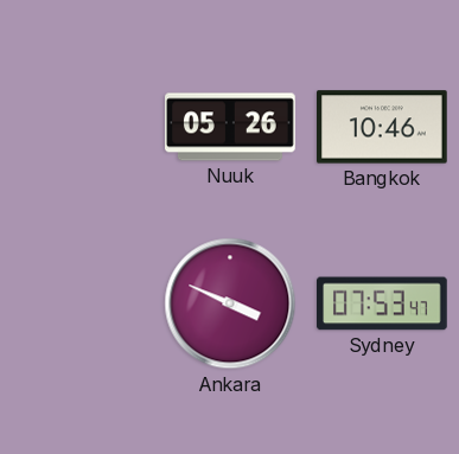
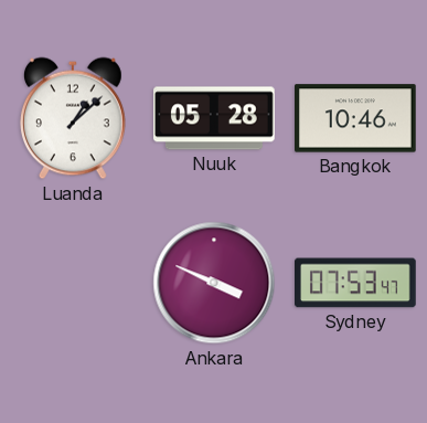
Luanda: none -> 1:08 (73, 118)
Nuuk: 05:26 -> 05:28 (215, 118)
